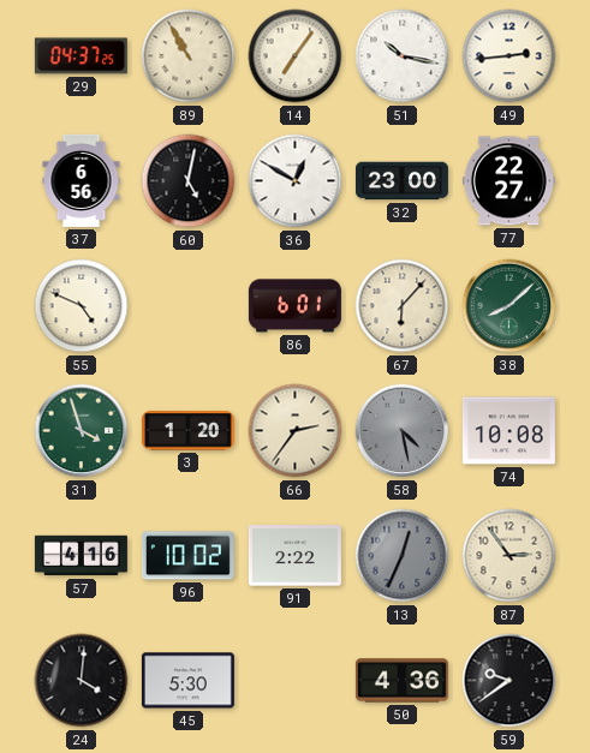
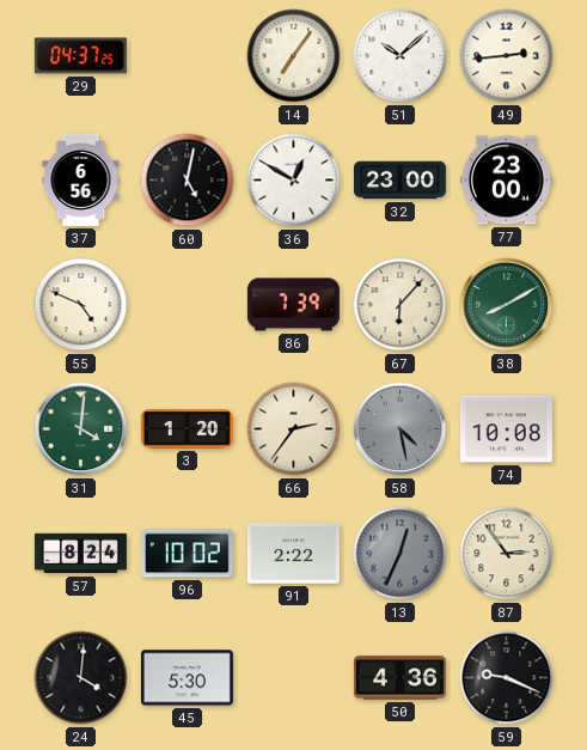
89: 10:55 -> none (189, 56)
51: 10:17 -> 10:08 (400, 56)
77: 22:27 -> 23:00 (506, 181)
86: 6:01 -> 7:39 (293, 305)
38: 8:08 -> 8:10 (507, 305)
31: 3:57 -> 4:01 (81, 429)
57: 4:16 -> 8:24 (80, 554)
59: 9:39 -> 9:19 (507, 678)
